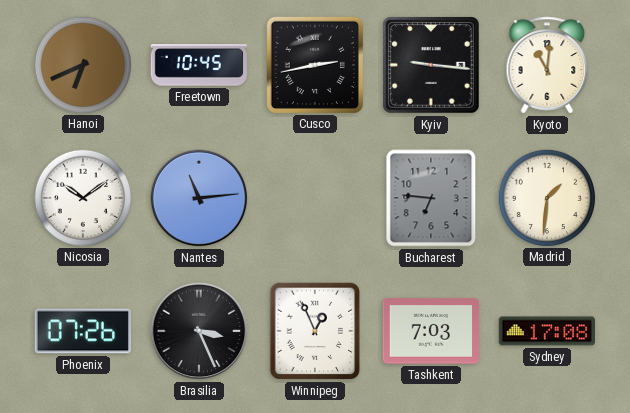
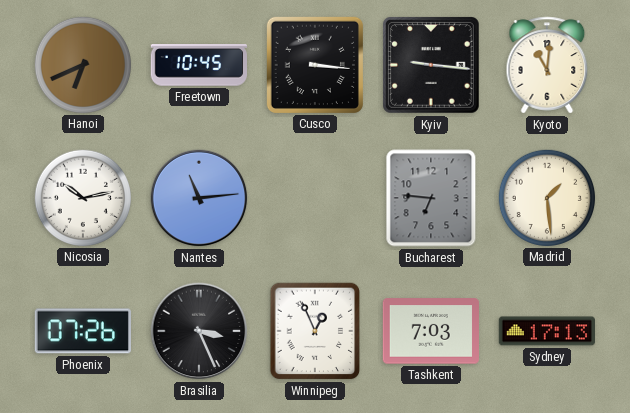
Cusco: 2:43 -> 3:16 (315, 65)
Nicosia: 10:09 -> 10:13 (82, 197)
Madrid: 1:31 -> 1:29 (546, 197)
Sydney: 17:08 -> 17:13 (546, 331)
